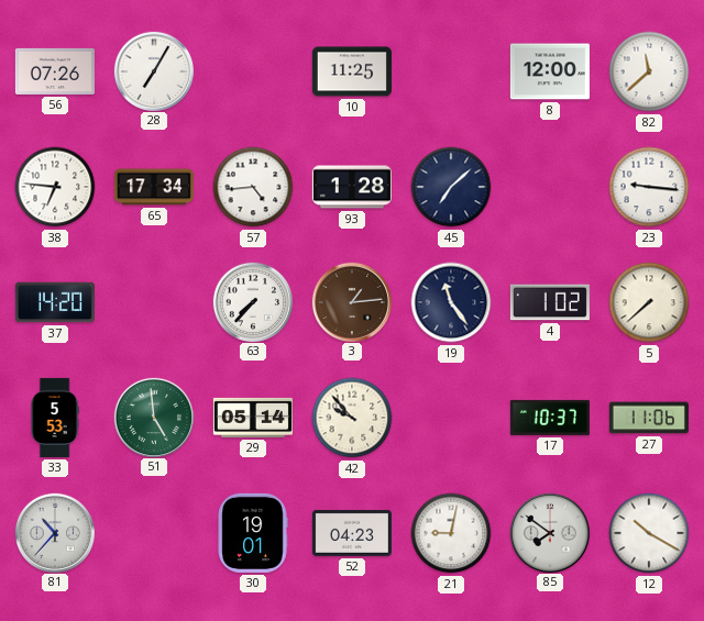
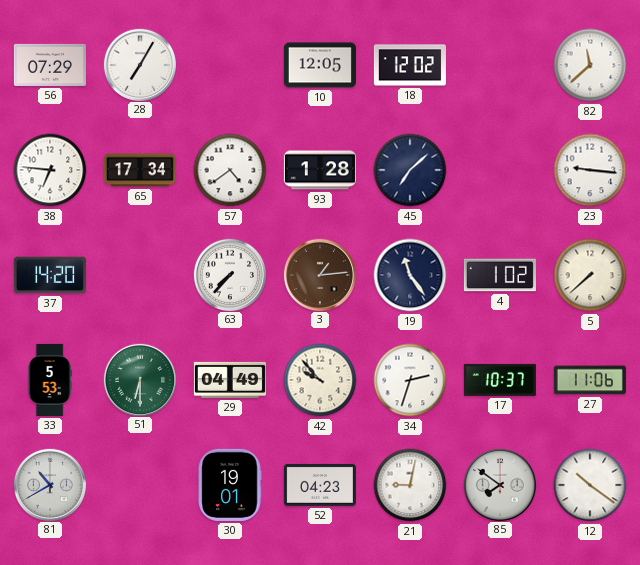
56: 07:26 -> 07:29 (50, 65)
10: 11:25 -> 12:05 (320, 65)
18: none -> 12:02 (410, 65)
8: 12:00 -> none (550, 71)
57: 4:44 -> 4:39 (230, 170)
51: 4:59 -> 6:30 (139, 379)
29: 05:14 -> 04:49 (230, 380)
34: none -> 2:33 (410, 380)
81: 10:37 -> 10:40 (49, 484)
12: 10:20 -> 10:21 (590, 485)
